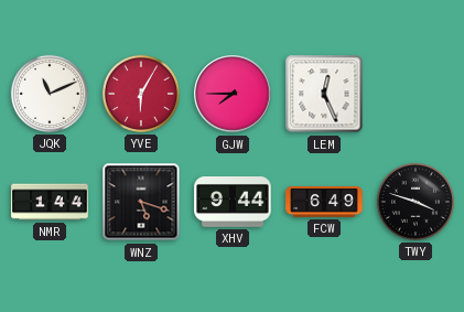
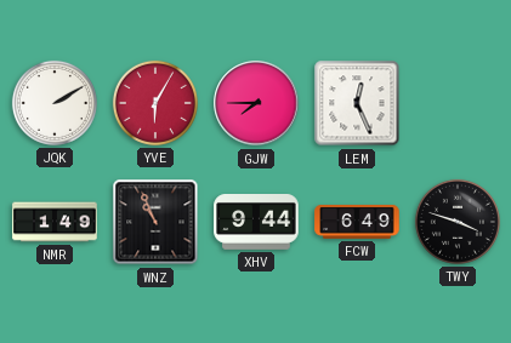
JQK: 11:11 -> 2:10 (55, 103)
NMR: 1:44 -> 1:49 (55, 222)
WNZ: 5:18 -> 10:56 (155, 222)
